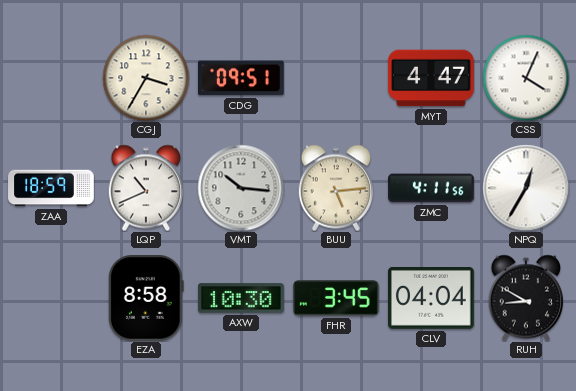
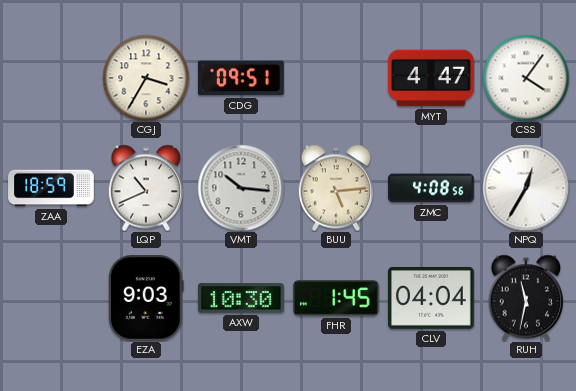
CSS: 4:04 -> 4:06 (526, 78)
ZMC: 4:11 -> 4:08 (431, 188)
EZA: 8:58 -> 9:03 (146, 299)
FHR: 3:45 -> 1:45 (337, 298)
RUH: 8:50 -> 11:32 (525, 298)
